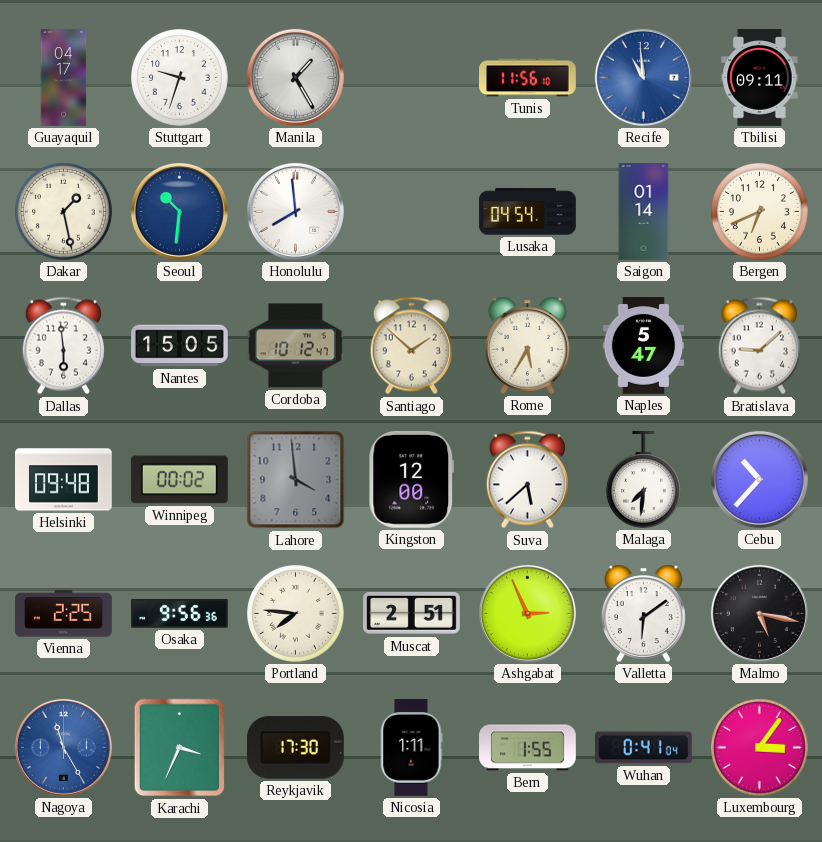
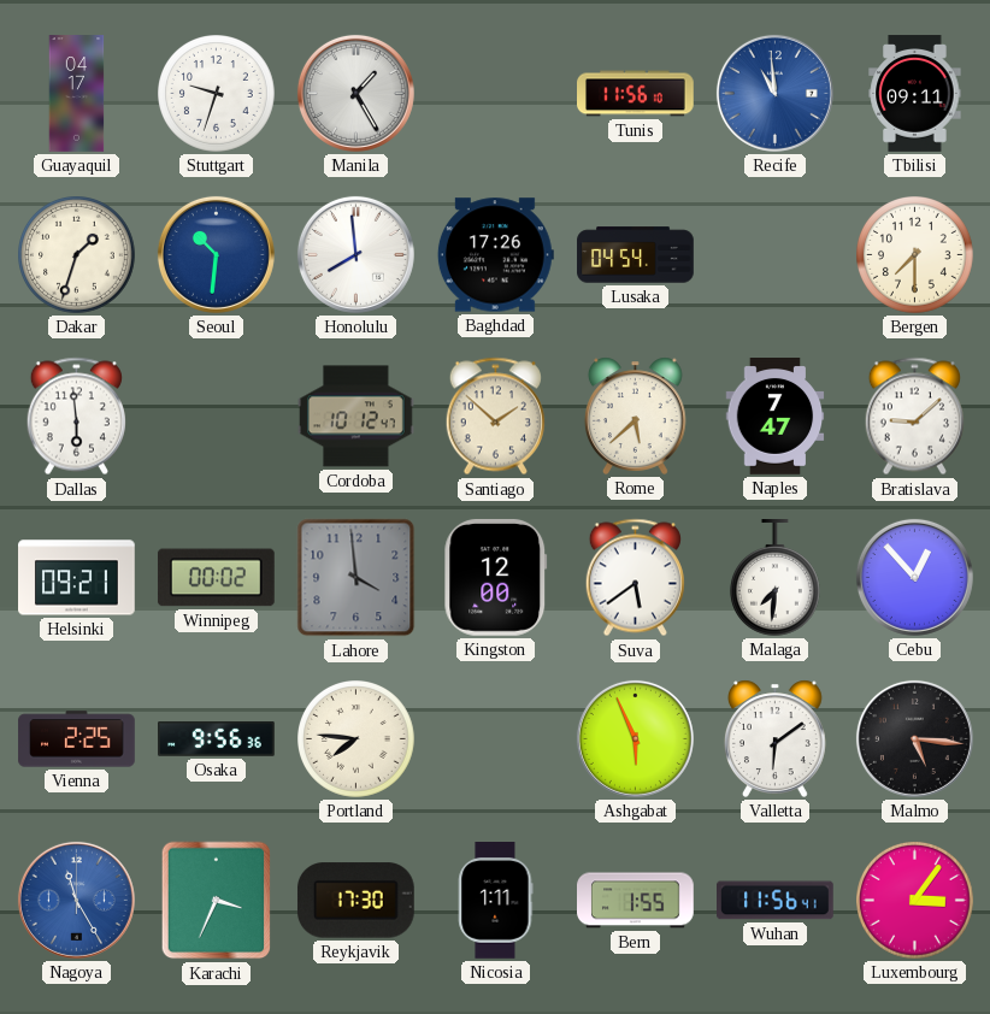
Dakar: 1:28 -> 1:33 (77, 255)
Baghdad: none -> 17:26 (495, 255)
Saigon: 01:14 -> none (644, 212)
Bergen: 6:41 -> 7:30 (915, 255)
Nantes: 15:05 -> none (180, 346)
Rome: 5:35 -> 5:38 (635, 415)
Naples: 5:47 -> 7:47 (776, 417)
Helsinki: 09:48 -> 09:21 (77, 578)
Suva: 5:38 -> 5:39 (635, 578)
Cebu: 10:37 -> 12:53 (914, 577)
Muscat: 2:51 -> none (412, 613)
Ashgabat: 2:56 -> 5:56 (635, 738)
Malmo: 5:17 -> 5:16 (914, 738)
Wuhan: 0:41 -> 11:56 (776, 901)
